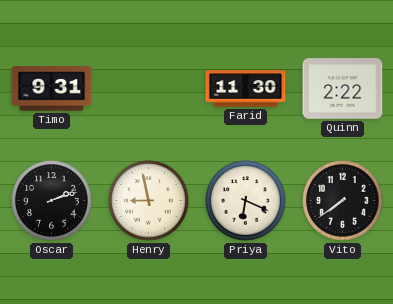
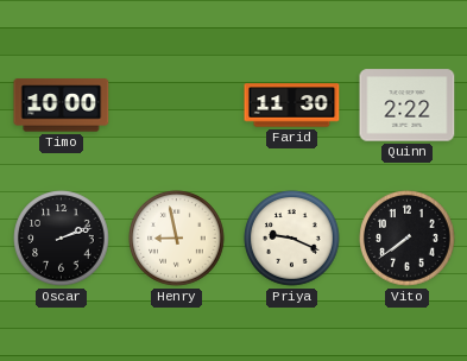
Timo: 9:31 -> 10:00 (62, 106)
Priya: 6:19 -> 9:19 (292, 239)
